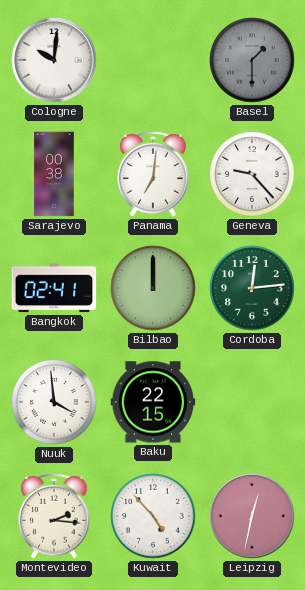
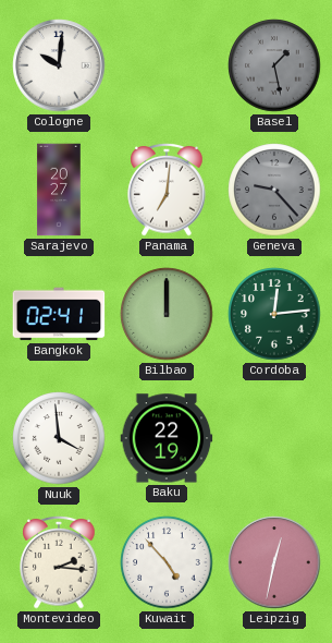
Basel: 1:30 -> 1:28 (274, 65)
Sarajevo: 00:38 -> 20:27 (59, 190)
Geneva dial: white -> grey (274, 190)
Baku: 22:15 -> 22:19 (167, 438)
